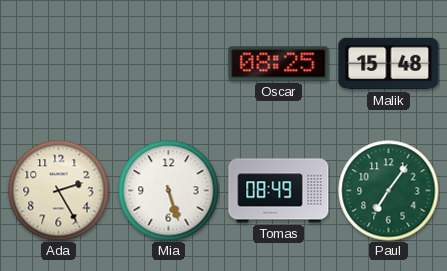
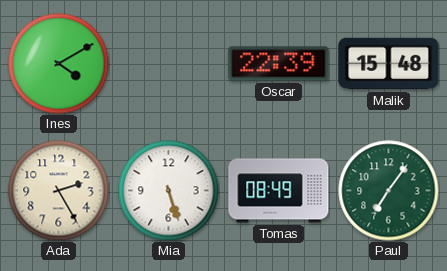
Ines: none -> 4:10 (59, 64)
Oscar: 08:25 -> 22:39 (279, 64)
